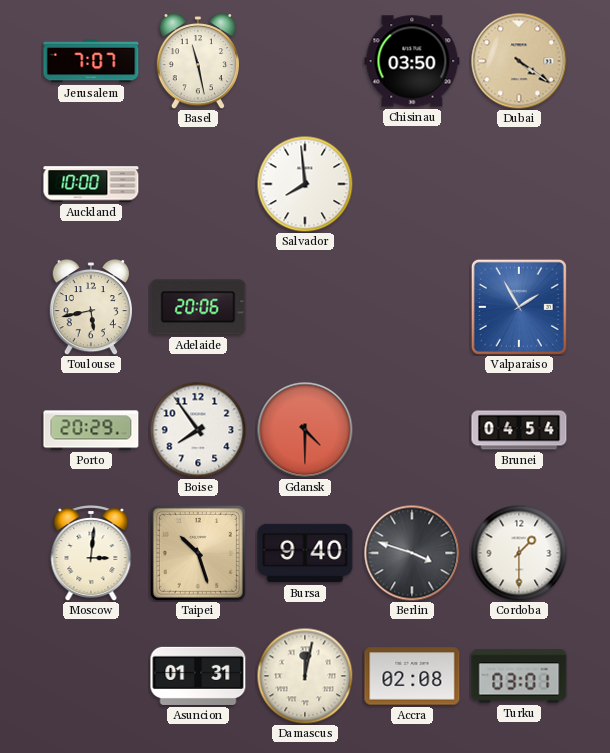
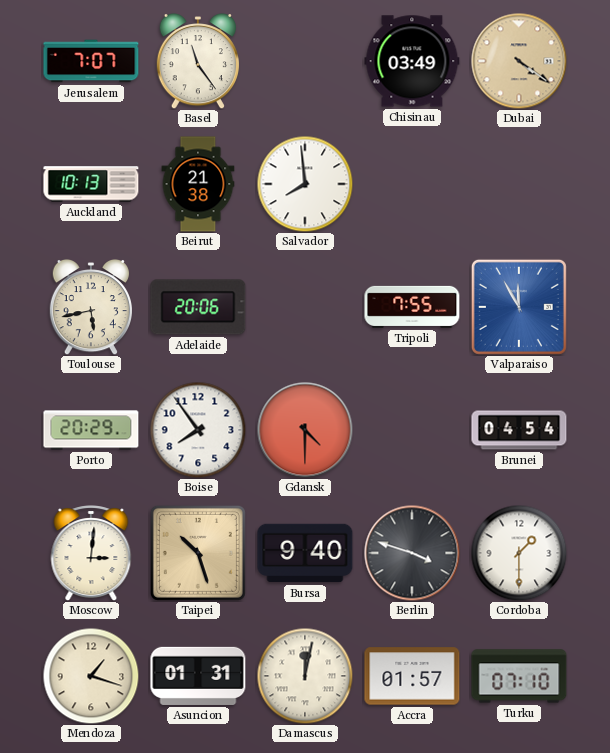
Basel: 11:28 -> 11:24 (197, 62)
Chisinau: 03:50 -> 03:49 (412, 61)
Auckland: 10:00 -> 10:13 (91, 184)
Beirut: none -> 21:38 (198, 184)
Tripoli: none -> 7:55 (412, 307)
Valparaiso: 1:55 -> 11:55 (519, 307)
Mendoza: none -> 1:18 (91, 676)
Accra: 02:08 -> 01:57 (412, 676)
Turku: 03:01 -> 07:10 (519, 676)
